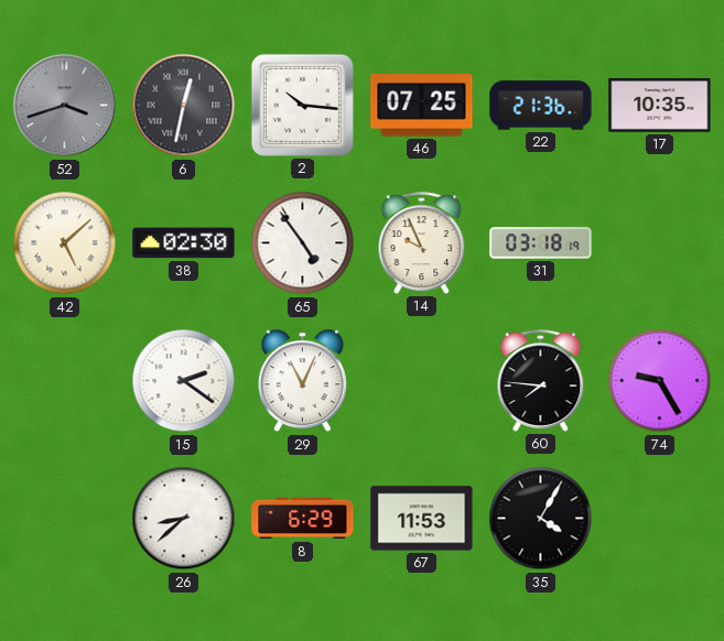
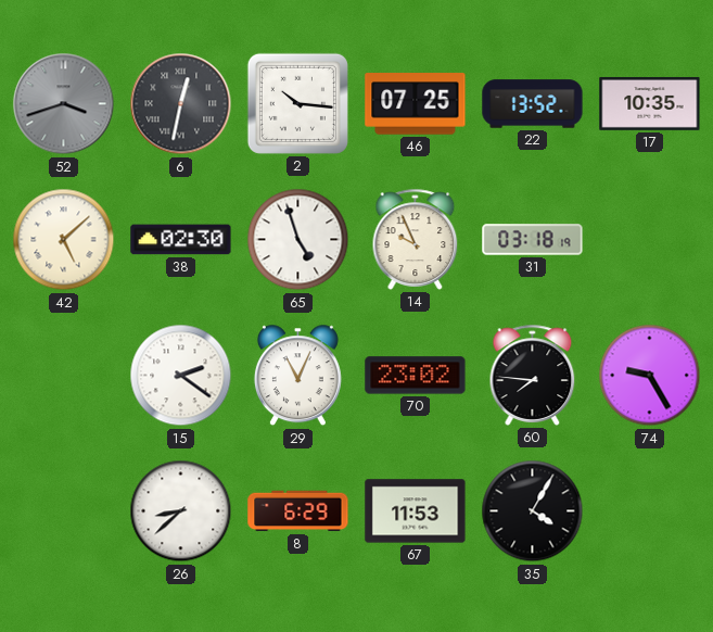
22: 21:36 -> 13:52 (533, 104)
65: 4:54 -> 4:57 (298, 240)
70: none -> 23:02 (416, 376)
